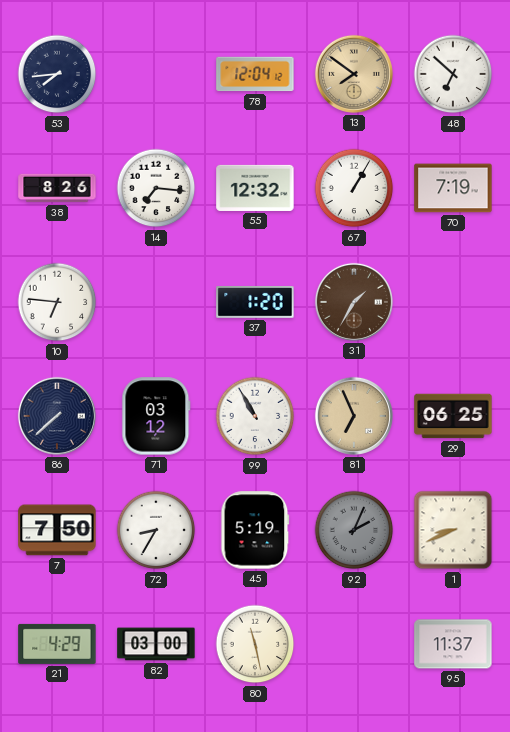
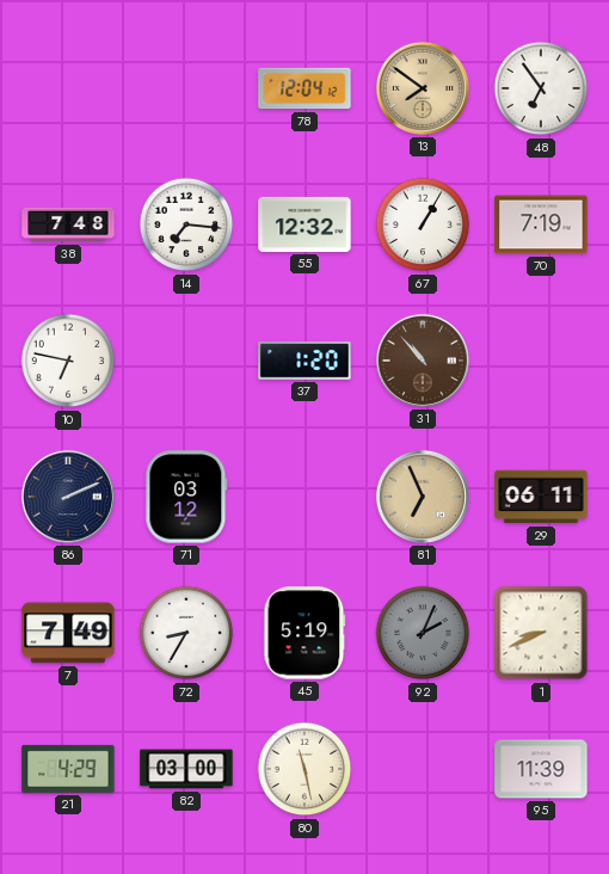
53: 7:44 -> none (57, 74)
48: 6:52 -> 6:54 (541, 88)
38: 8:26 -> 7:48 (68, 224)
10: 6:46 -> 6:47 (68, 361)
31: 1:35 -> 10:53 (423, 361)
86: 7:38 -> 2:11 (68, 497)
99: 10:55 -> none (255, 416)
29: 06:25 -> 06:11 (541, 497)
7: 7:50 -> 7:49 (68, 633)
95: 11:37 -> 11:39 (541, 769)
